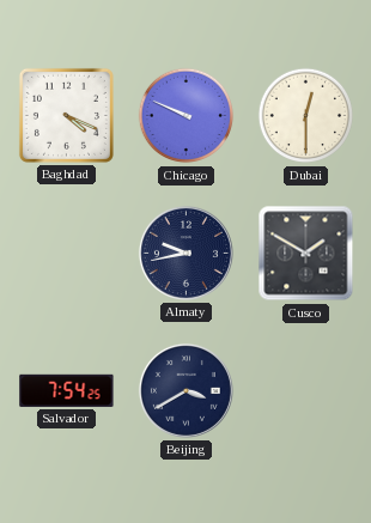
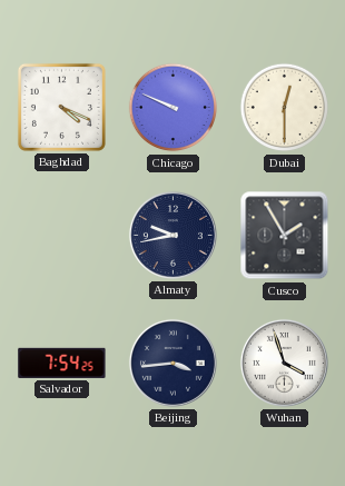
Cusco: 1:50 -> 1:55 (285, 236)
Beijing: 3:40 -> 3:44 (172, 363)
Wuhan: none -> 3:57 (284, 363)
